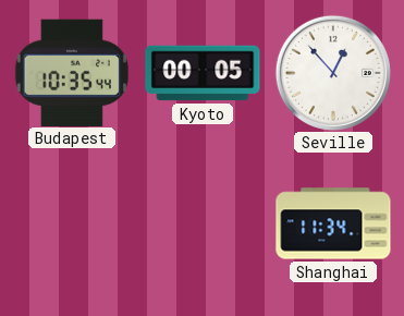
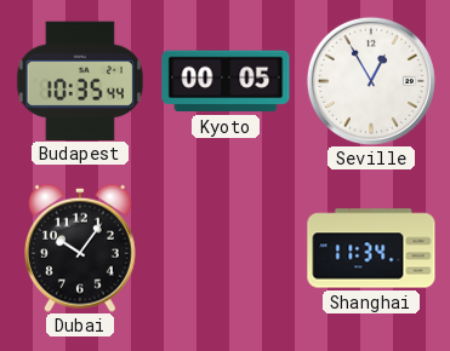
Seville: 12:53 -> 12:55 (371, 81)
Dubai: none -> 10:06 (80, 248)
